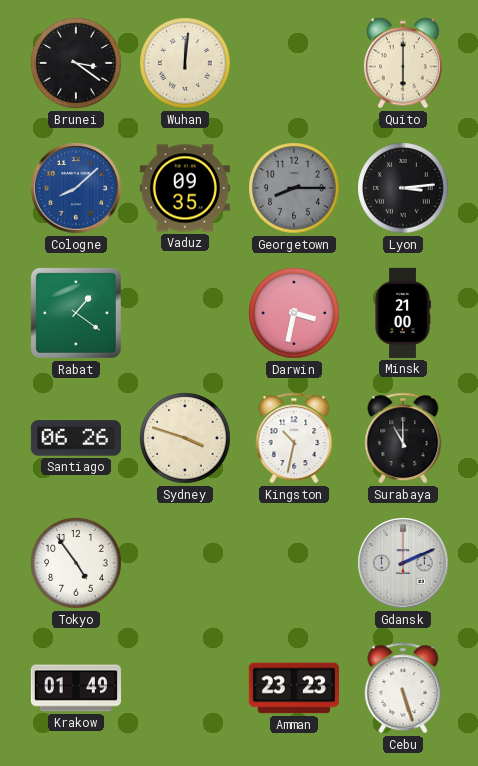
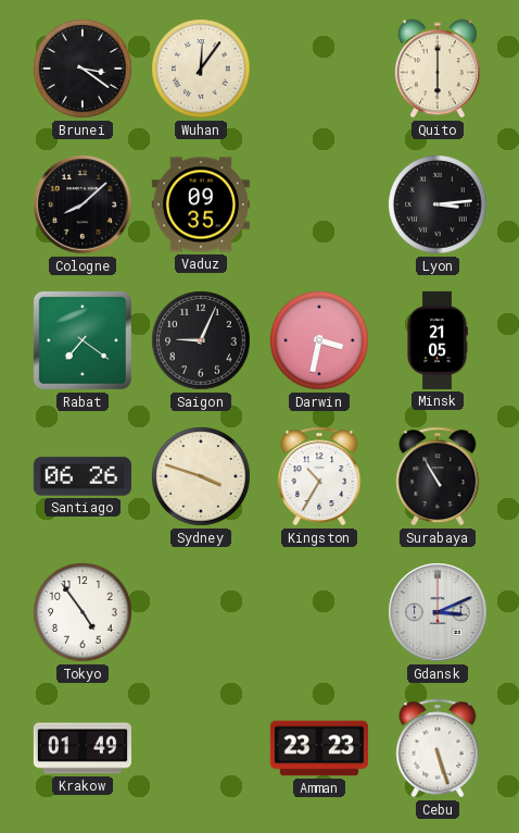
Wuhan: 12:01 -> 12:06 (201, 69)
Cologne dial: blue -> black (83, 204)
Georgetown: 8:15 -> none (294, 188)
Rabat: 1:21 -> 7:21 (83, 340)
Saigon: none -> 9:04 (201, 340)
Minsk: 21:00 -> 21:05 (438, 340)
Kingston: 10:32 -> 10:35 (319, 476)
Surabaya: 11:00 -> 10:55 (438, 476)
Gdansk: 2:11 -> 3:11 (438, 612)
